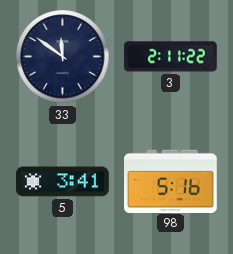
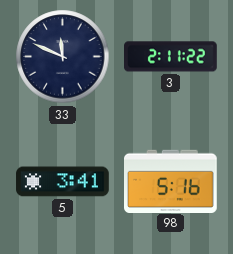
33: 11:51 -> 11:49 (63, 57)
